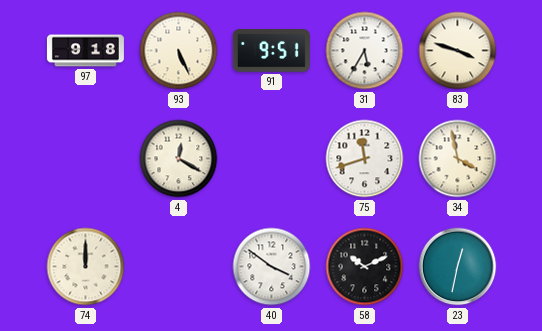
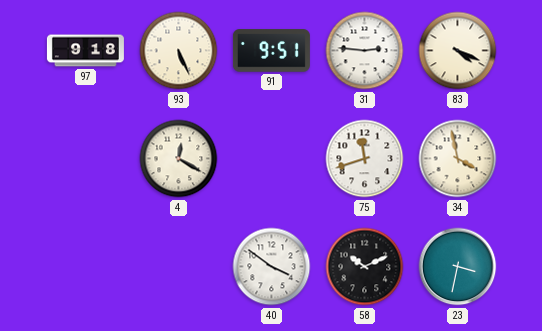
31: 5:35 -> 2:46 (365, 51)
83: 3:48 -> 4:19 (458, 51)
74: 12:00 -> none (86, 267)
23: 12:32 -> 3:32 (458, 267)
